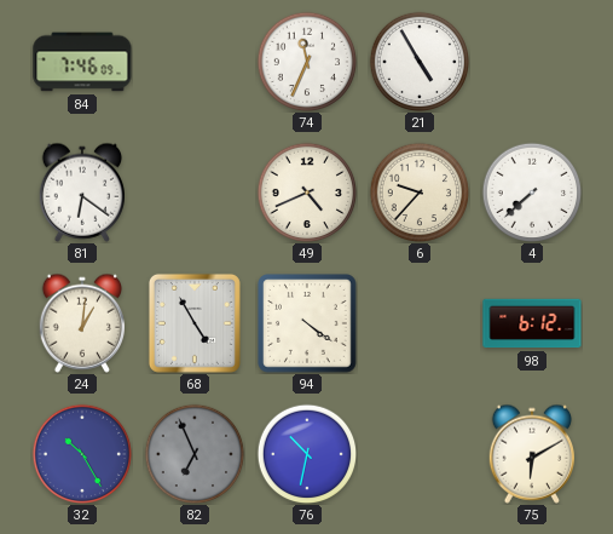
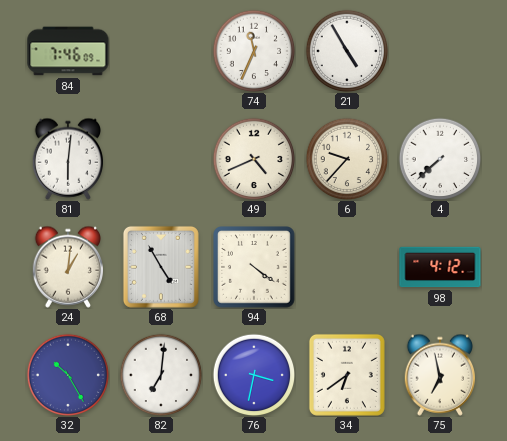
81: 6:21 -> 6:01 (67, 159)
98: 6:12 -> 4:12 (440, 267)
82: 6:56 -> 7:01 (161, 375)
82 dial: grey -> white (161, 375)
76: 10:32 -> 3:32 (254, 375)
34: none -> 6:39 (347, 375)
75: 6:10 -> 6:58 (439, 375)
